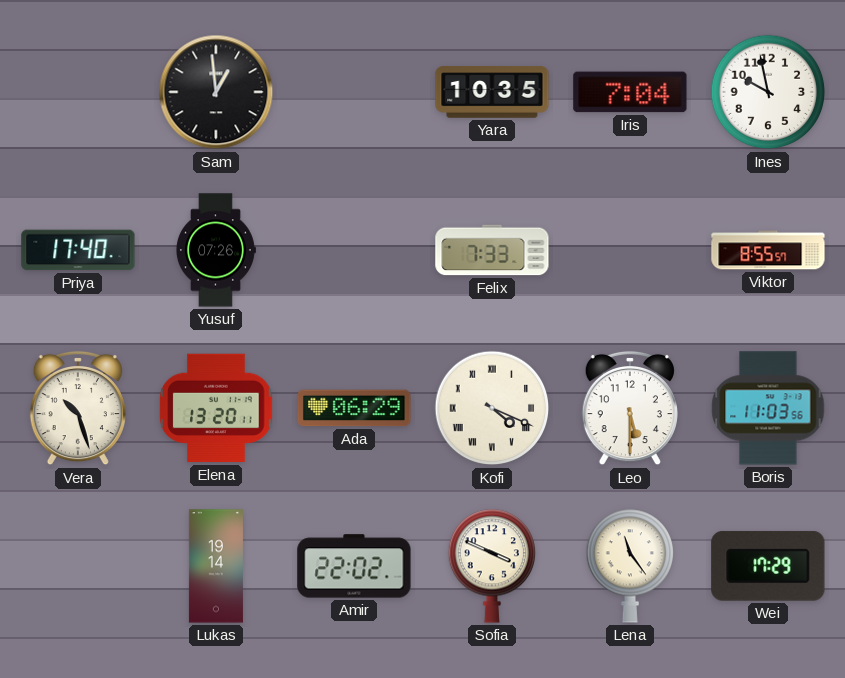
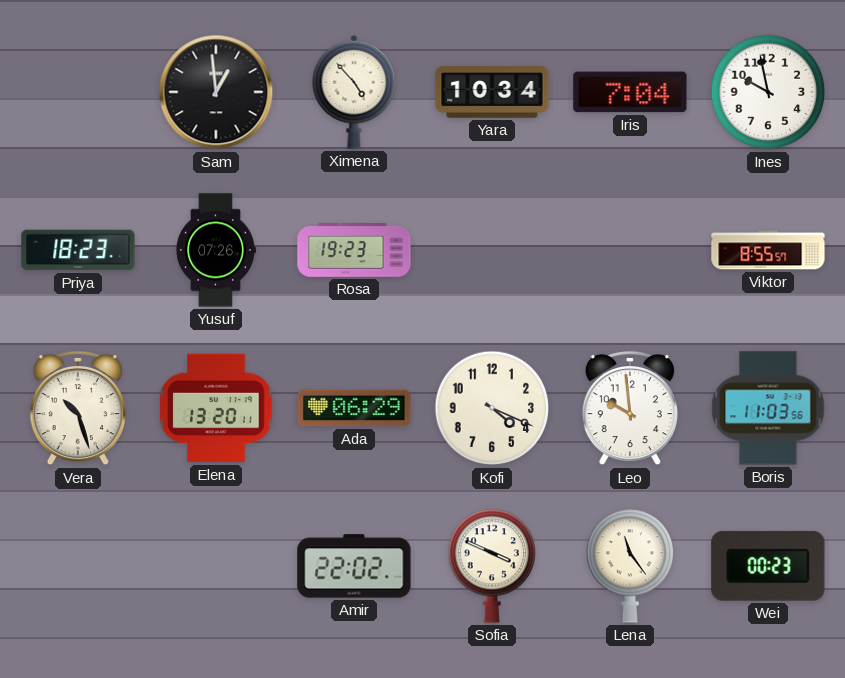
Ximena: none -> 4:53 (354, 92)
Yara: 10:35 -> 10:34 (492, 92)
Priya: 17:40 -> 18:23 (78, 250)
Rosa: none -> 19:23 (354, 251)
Felix: 7:33 -> none (492, 250)
Kofi numerals: Roman -> Arabic (492, 408)
Leo: 5:30 -> 9:59 (630, 408)
Lukas: 19:14 -> none (216, 566)
Wei: 17:29 -> 00:23 (768, 566)
